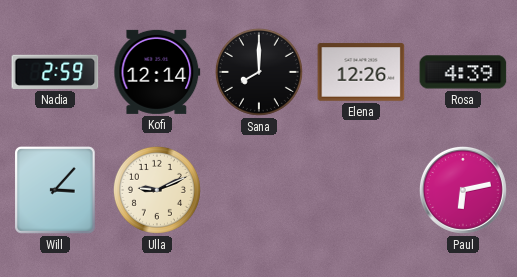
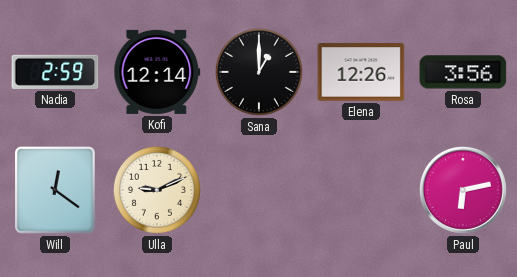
Sana: 8:00 -> 1:00 (259, 72)
Rosa: 4:39 -> 3:56 (463, 72)
Will: 3:07 -> 12:21 (56, 191)
